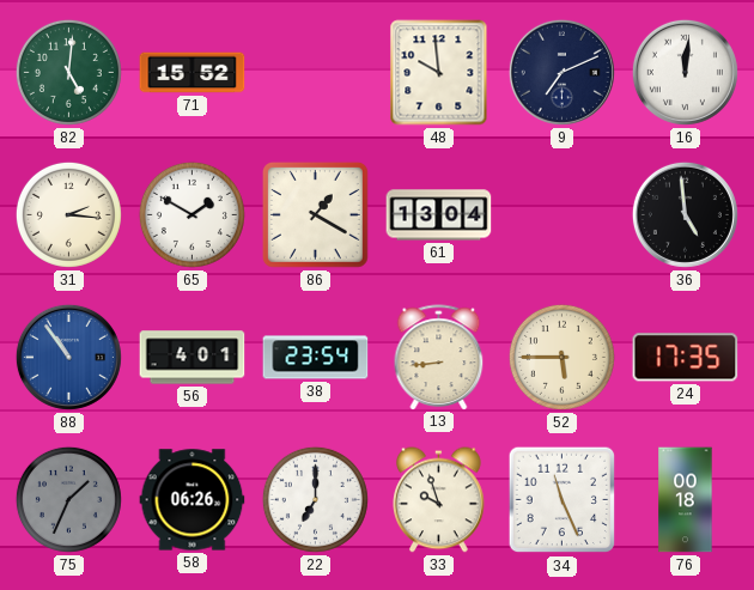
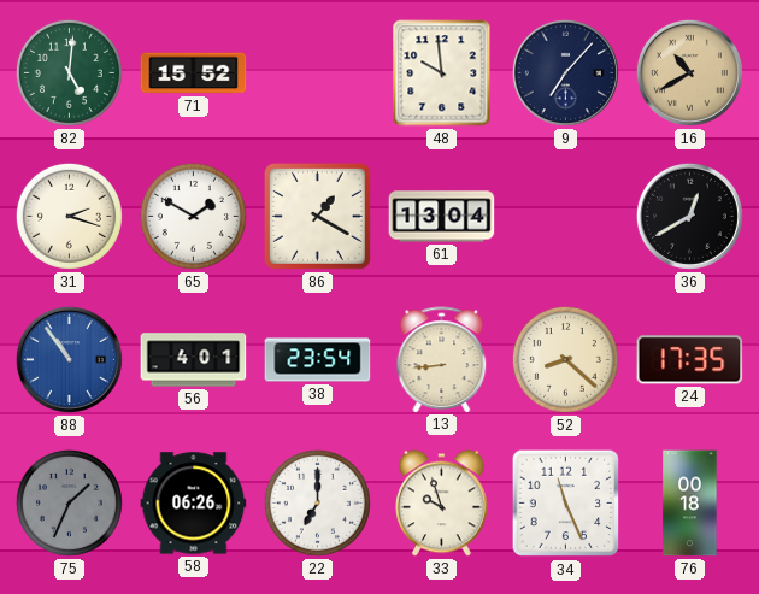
9: 7:11 -> 7:07 (565, 72)
16: 12:01 -> 10:40 (689, 72)
16 dial: white -> champagne (689, 72)
31: 2:16 -> 2:18 (69, 216)
36: 4:59 -> 12:40 (689, 216)
52: 5:45 -> 8:22 (565, 359)
